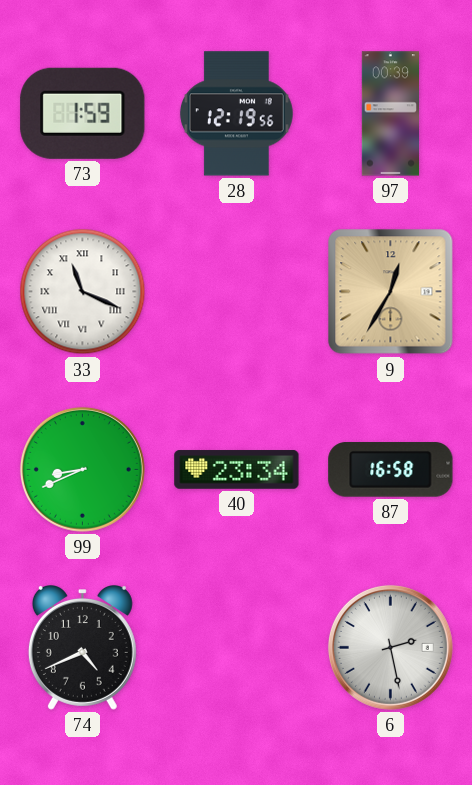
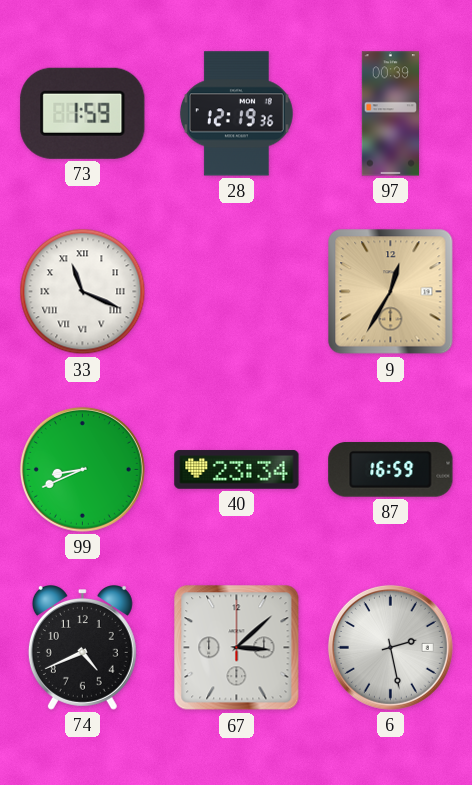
28: 12:19:56 -> 12:19:36 (236, 114)
87: 16:58 -> 16:59 (391, 470)
67: none -> 3:08 (237, 648)
